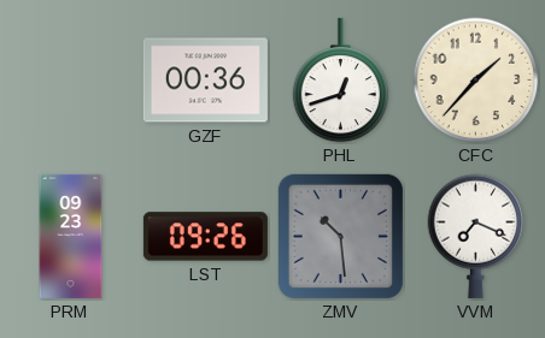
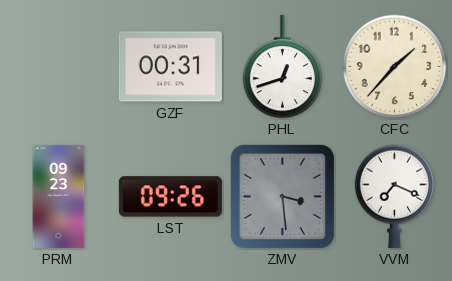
GZF: 00:36 -> 00:31 (170, 67)
ZMV: 10:29 -> 3:29 (282, 196)
